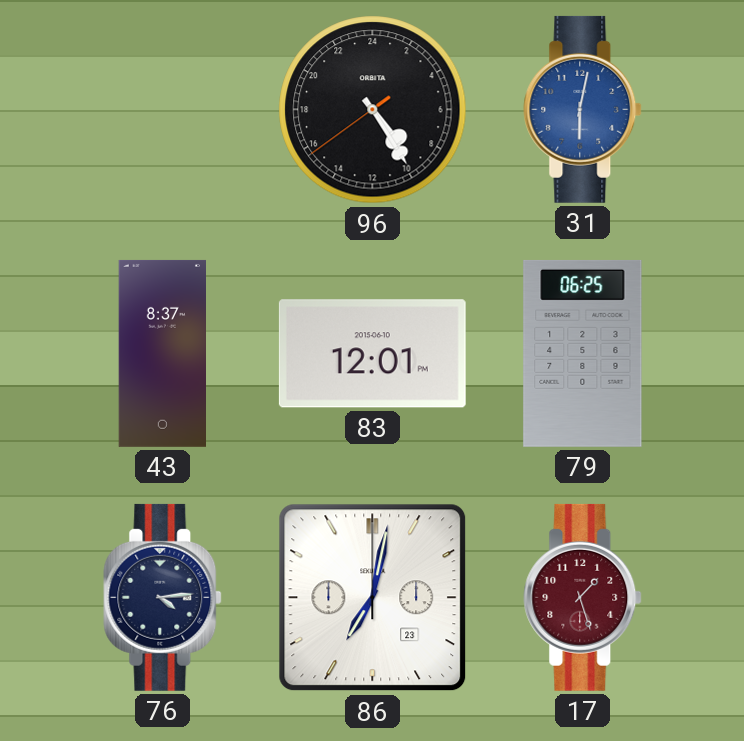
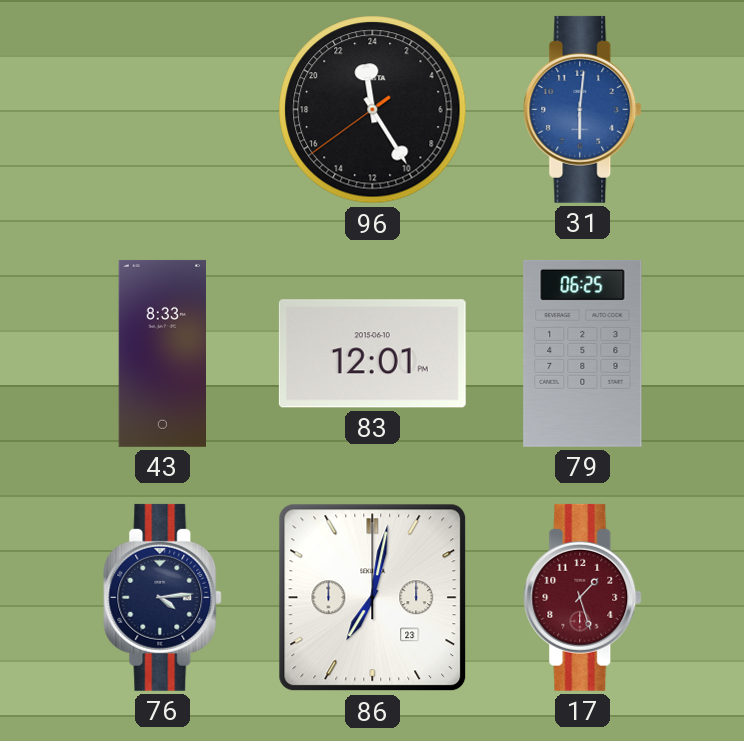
96: 9:24 -> 23:24 (373, 110)
31: 6:02 -> 6:01 (583, 109)
43: 8:37 -> 8:33 (162, 353)
